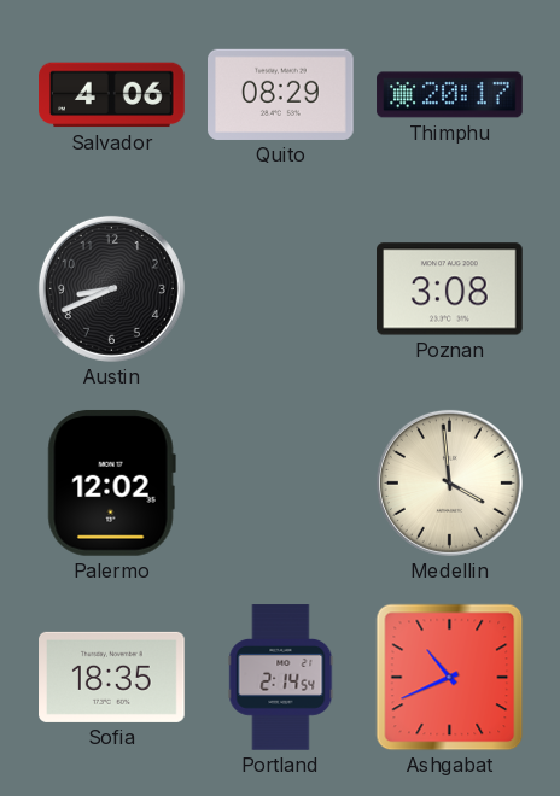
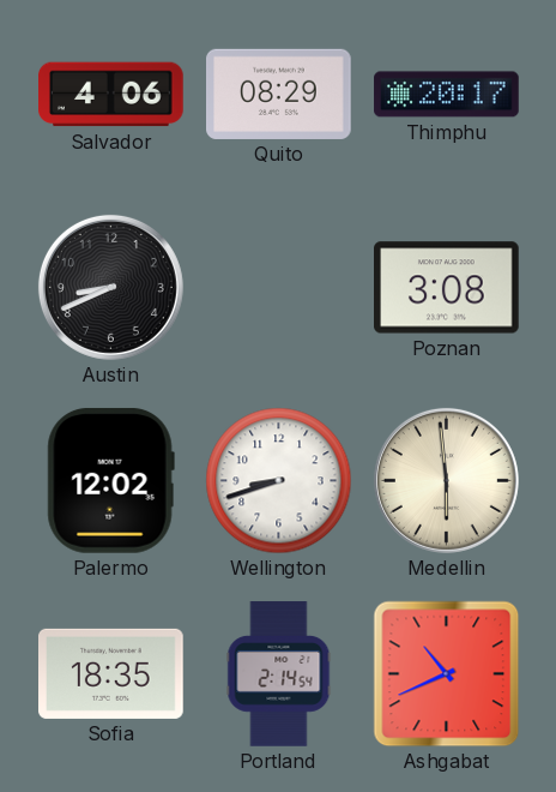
Wellington: none -> 8:42 (279, 481)
Medellin: 3:59 -> 5:59 (446, 480)
